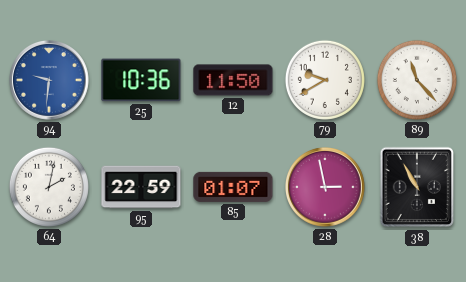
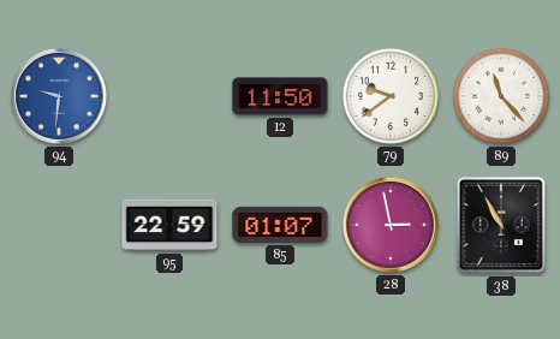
25: 10:36 -> none (141, 80)
79: 9:40 -> 9:39 (391, 96)
64: 2:02 -> none (49, 187)
